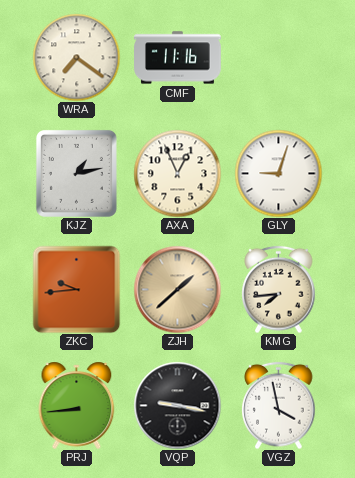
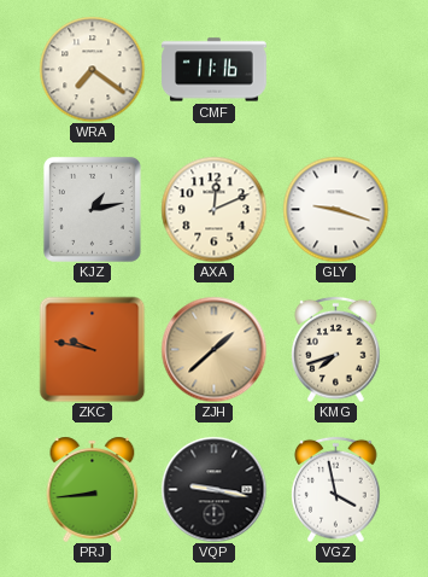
AXA: 12:56 -> 12:11 (213, 209)
GLY: 9:03 -> 9:18 (335, 209)
ZKC: 9:44 -> 9:47 (92, 349)
KMG: 7:44 -> 7:42 (336, 349)
